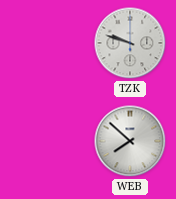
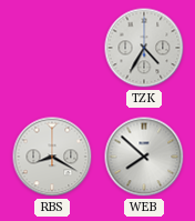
TZK: 9:48 -> 4:35 (144, 48)
RBS: none -> 8:20 (52, 157)
